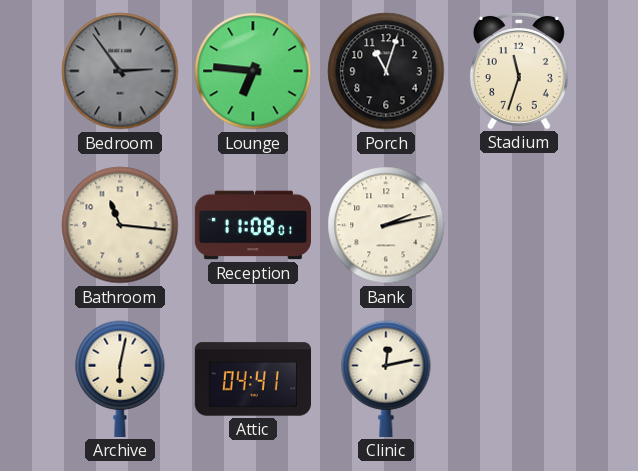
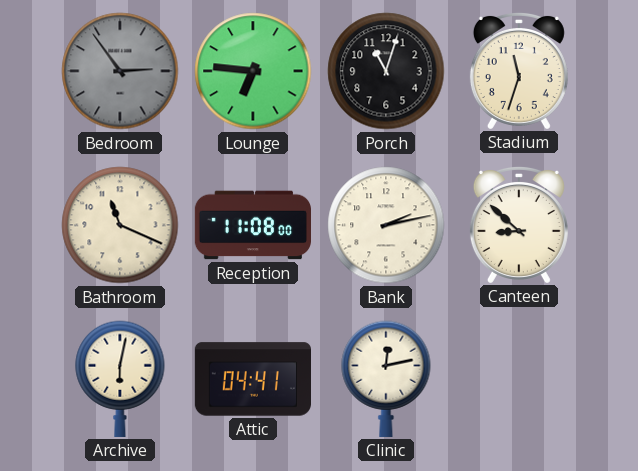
Bathroom: 11:16 -> 11:19 (120, 225)
Reception: 11:08:01 -> 11:08:00 (252, 225)
Canteen: none -> 8:52 (519, 224)
